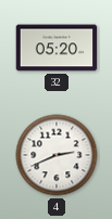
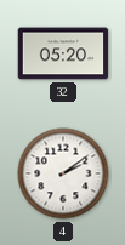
4: 2:41 -> 2:09 (63, 173)
